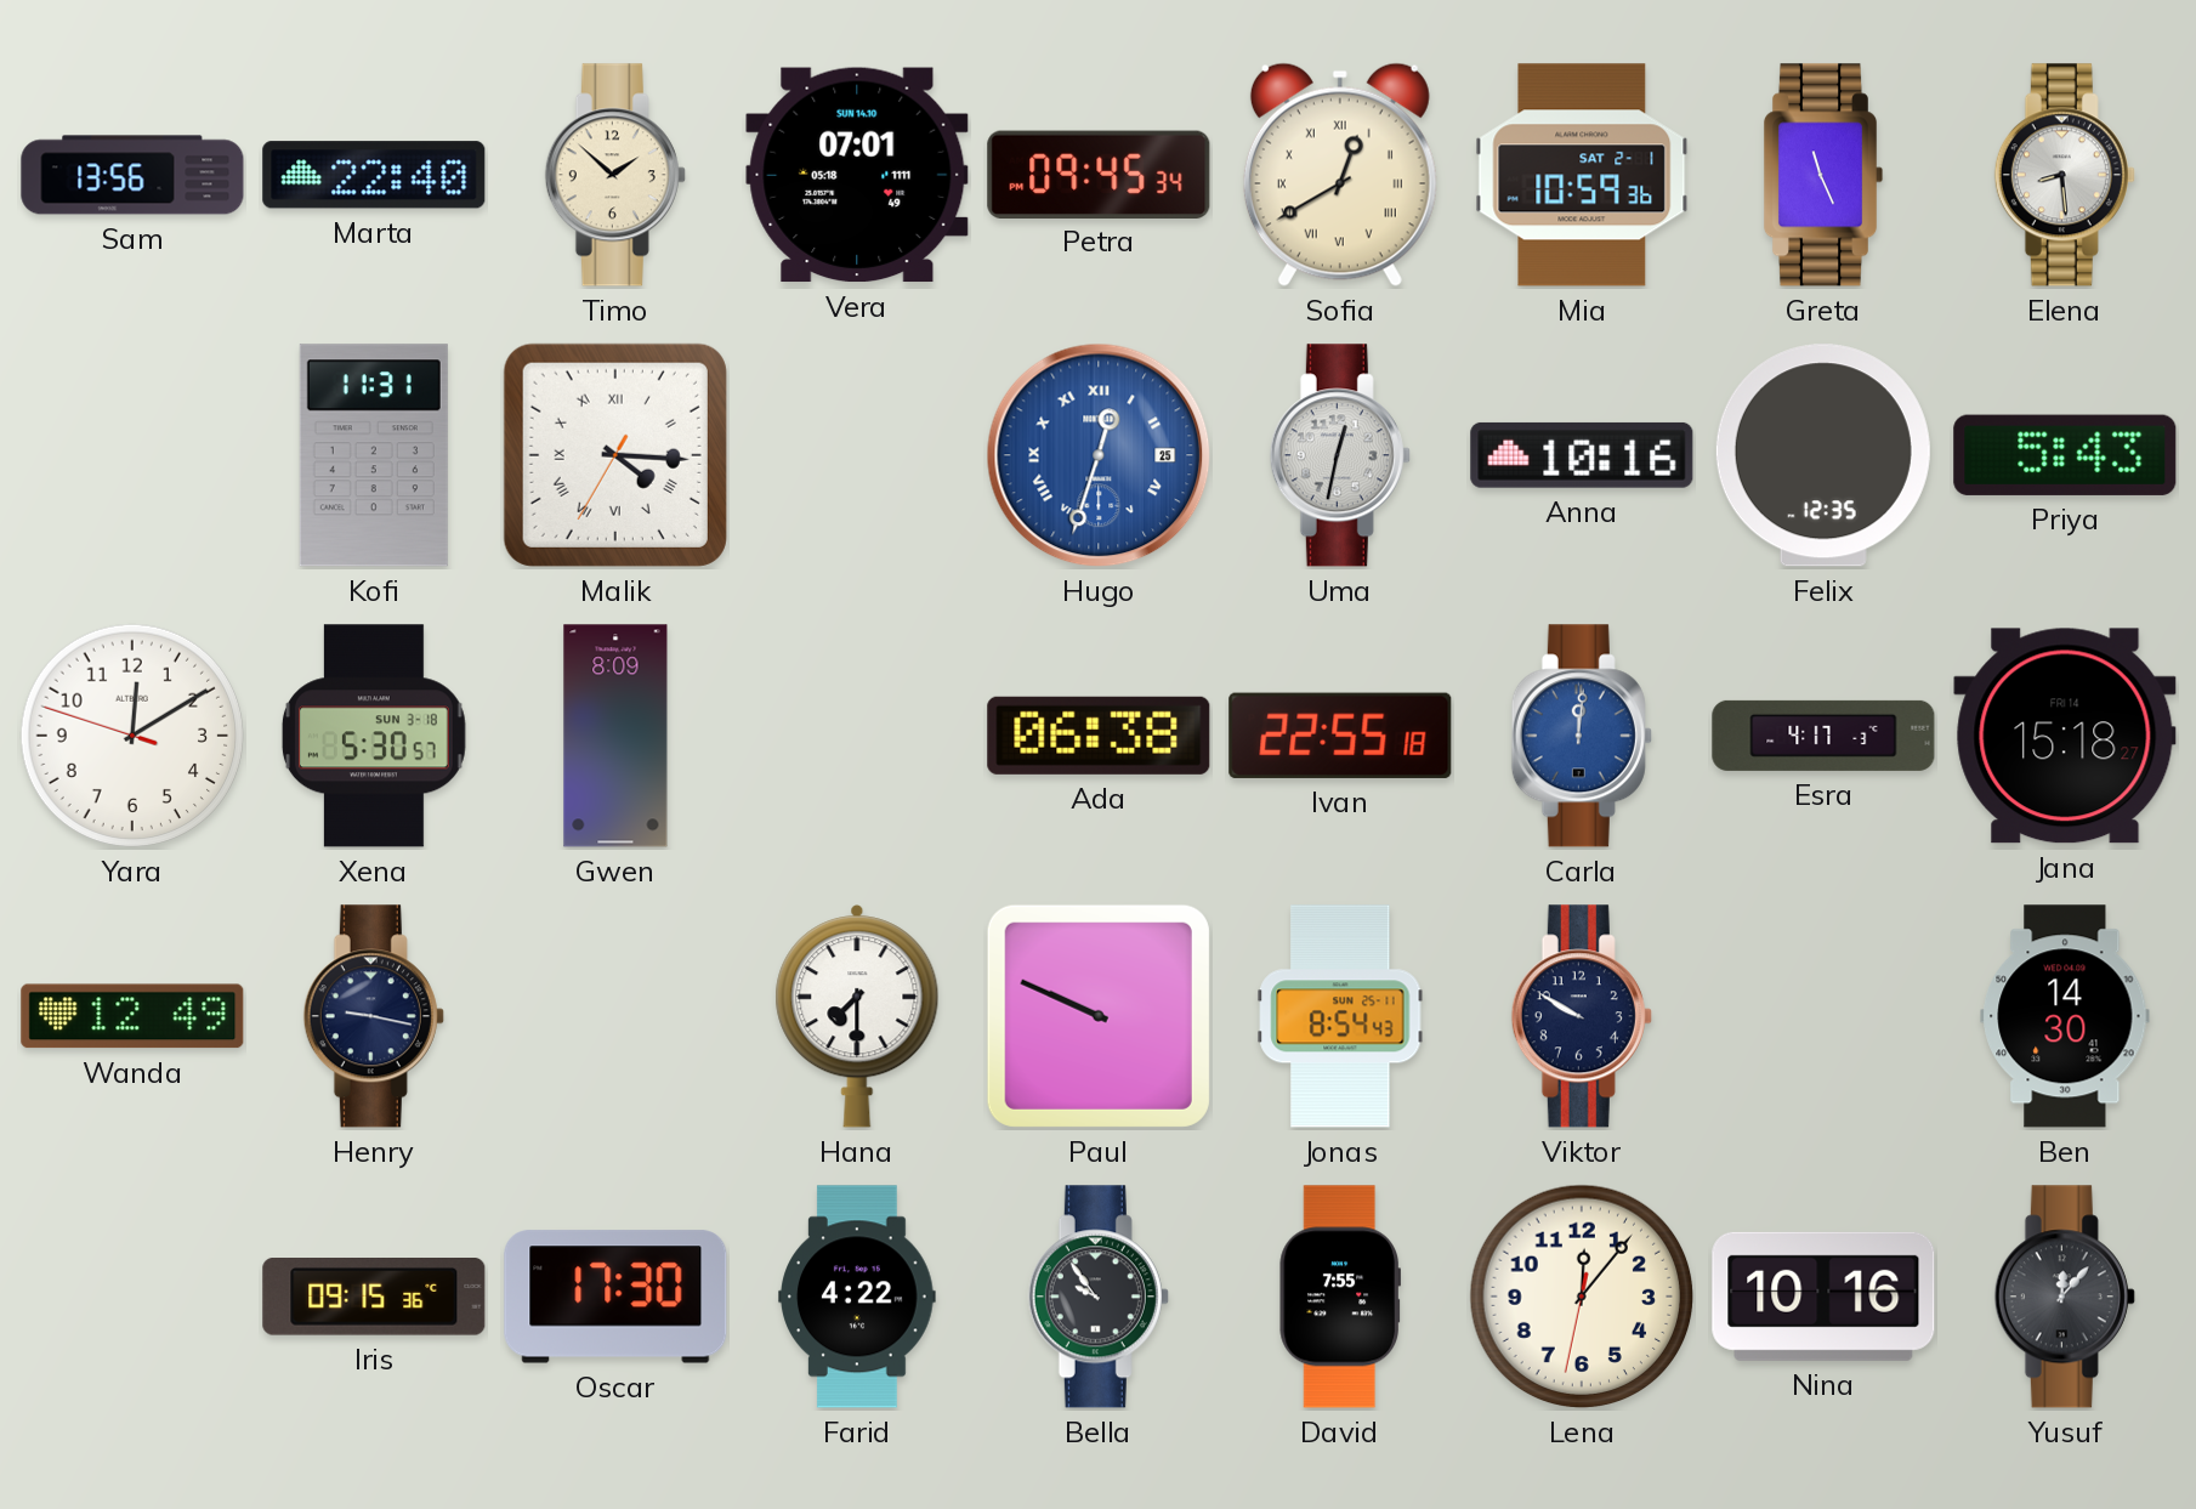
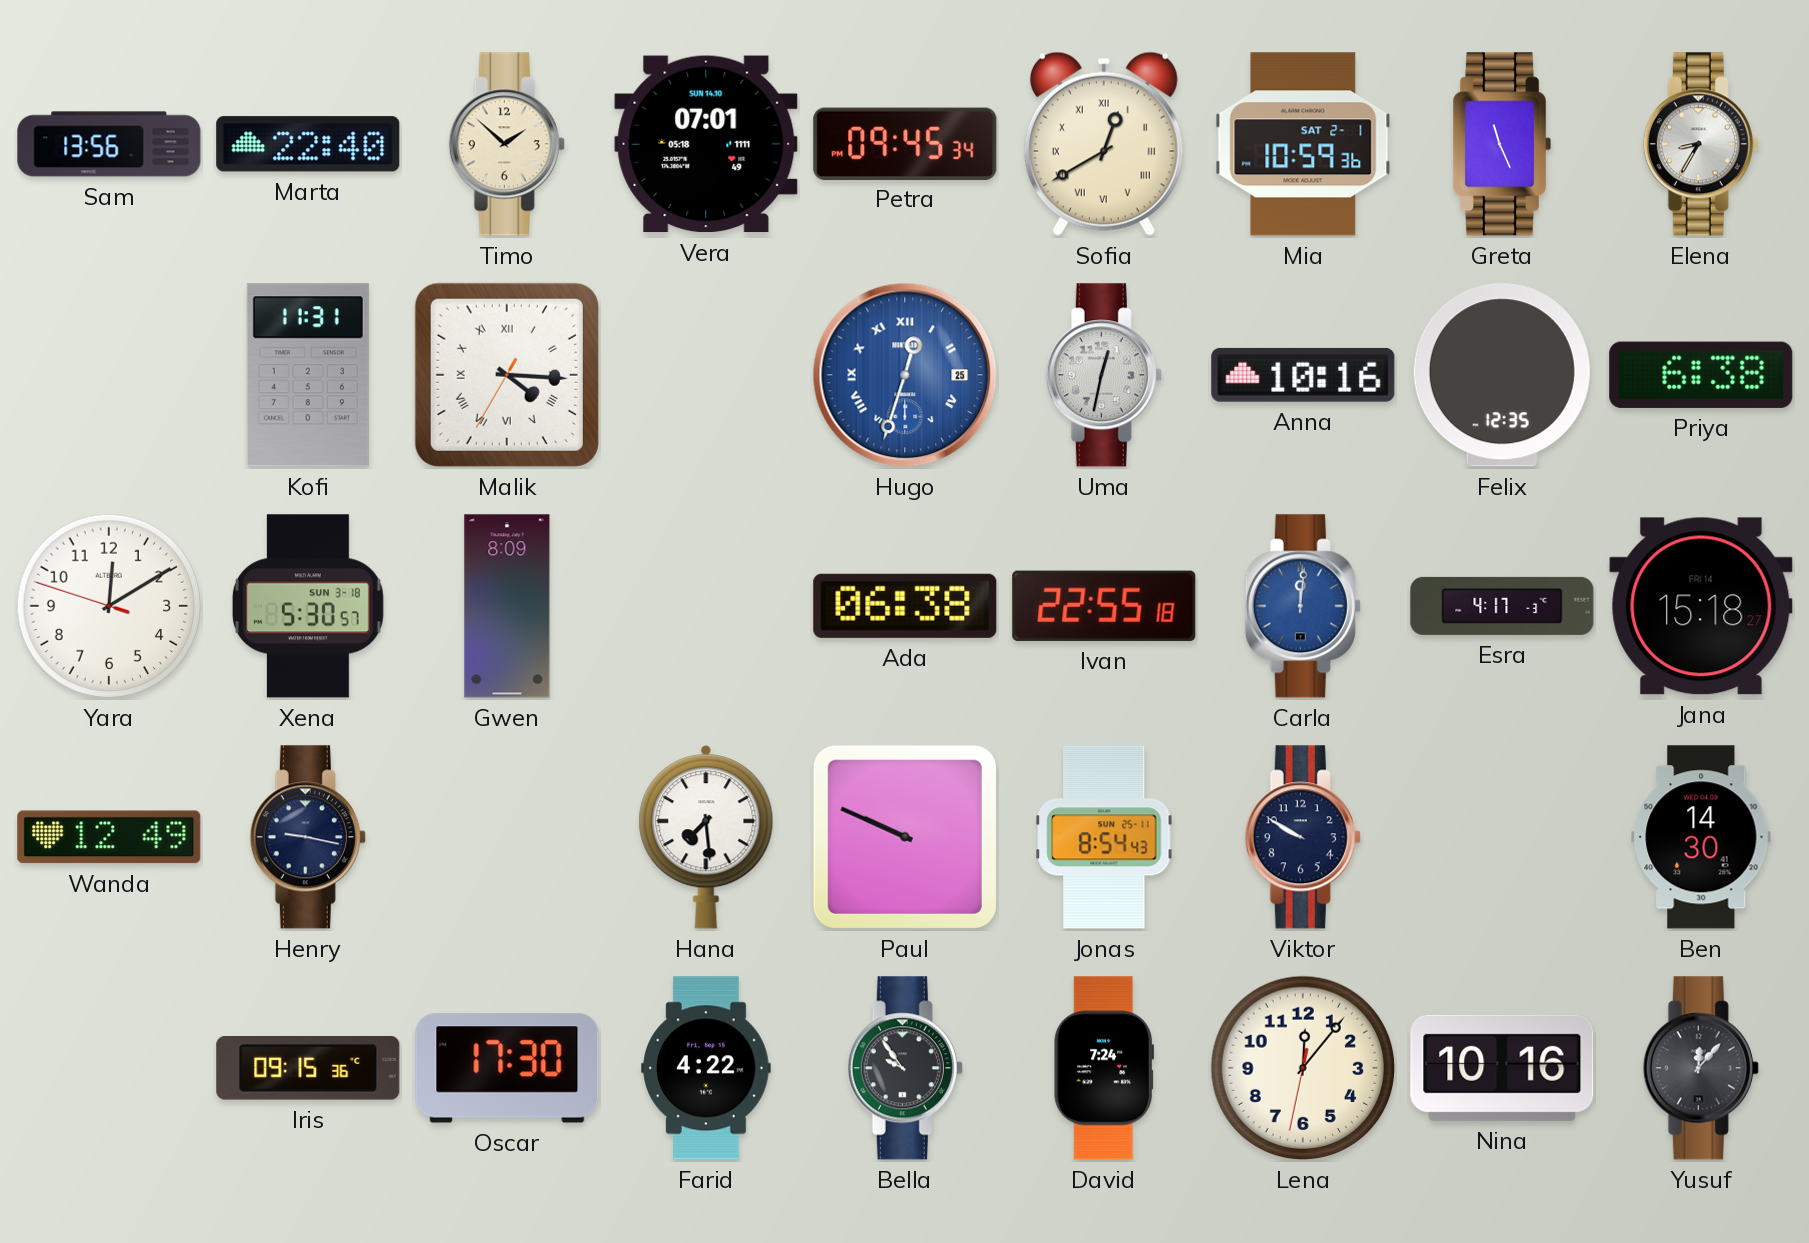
Elena: 8:29 -> 8:35 (1701, 144)
Priya: 5:43 -> 6:38 (1701, 375)
Hana: 7:30 -> 7:29 (706, 837)
David: 7:55 -> 7:24 (1104, 1068)
